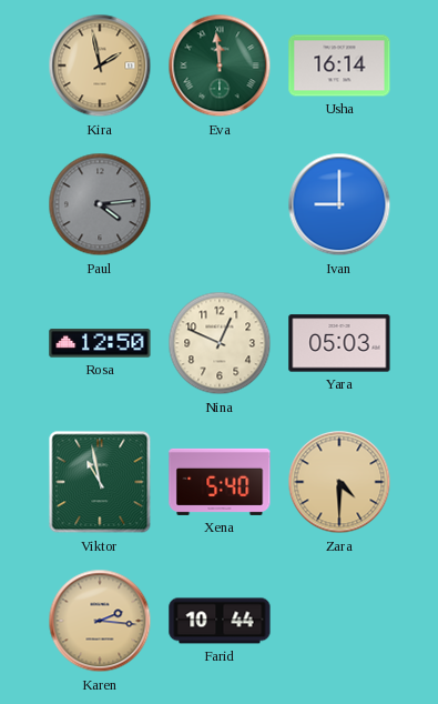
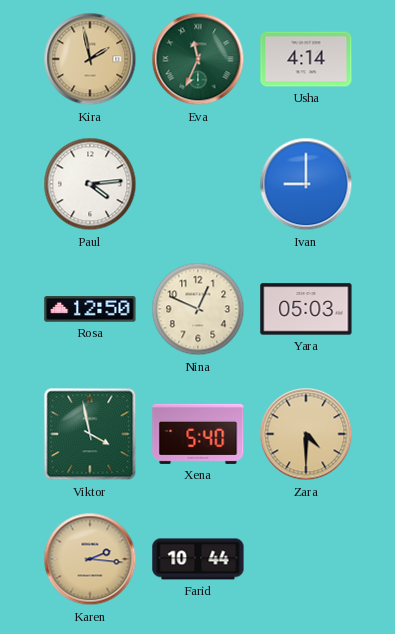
Eva: 11:59 -> 11:34 (198, 59)
Usha: 16:14 -> 4:14 (306, 59)
Paul dial: grey -> white (90, 184)
Viktor: 10:58 -> 3:58 (90, 434)
